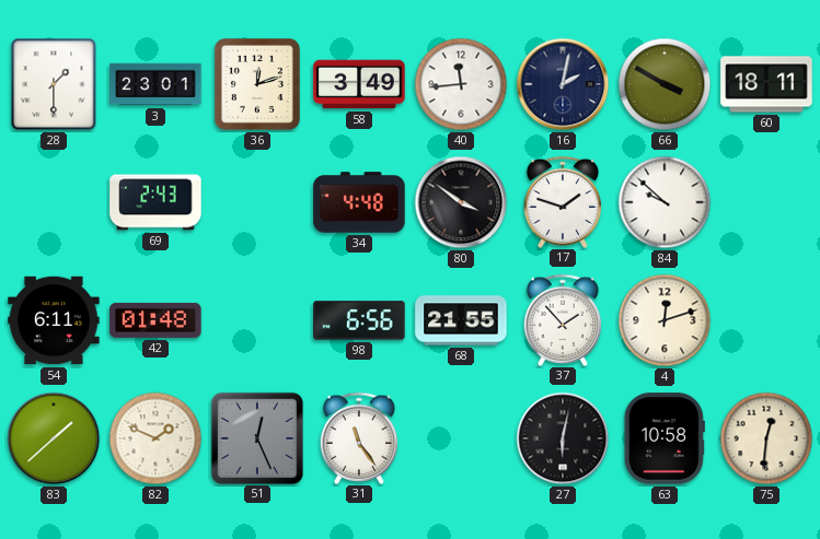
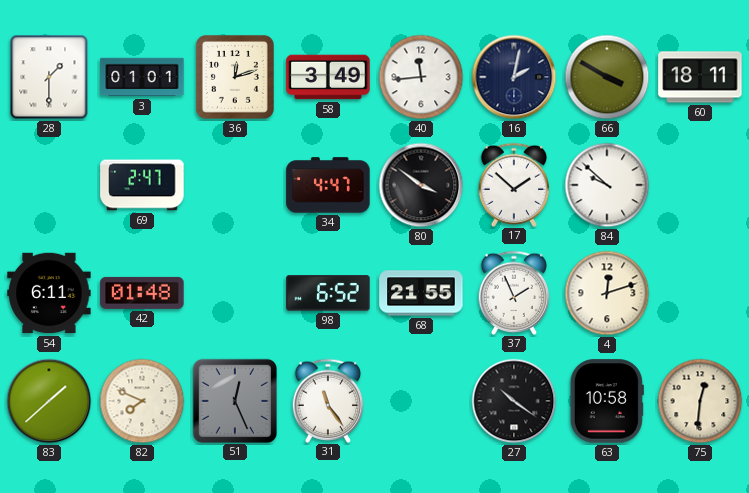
3: 23:01 -> 01:01 (142, 77)
69: 2:43 -> 2:47 (142, 185)
34: 4:48 -> 4:47 (328, 185)
17: 1:48 -> 1:52 (514, 184)
98: 6:56 -> 6:52 (328, 293)
37: 1:53 -> 1:56 (514, 292)
82: 1:49 -> 7:49 (142, 401)
27: 6:02 -> 10:21 (514, 401)
